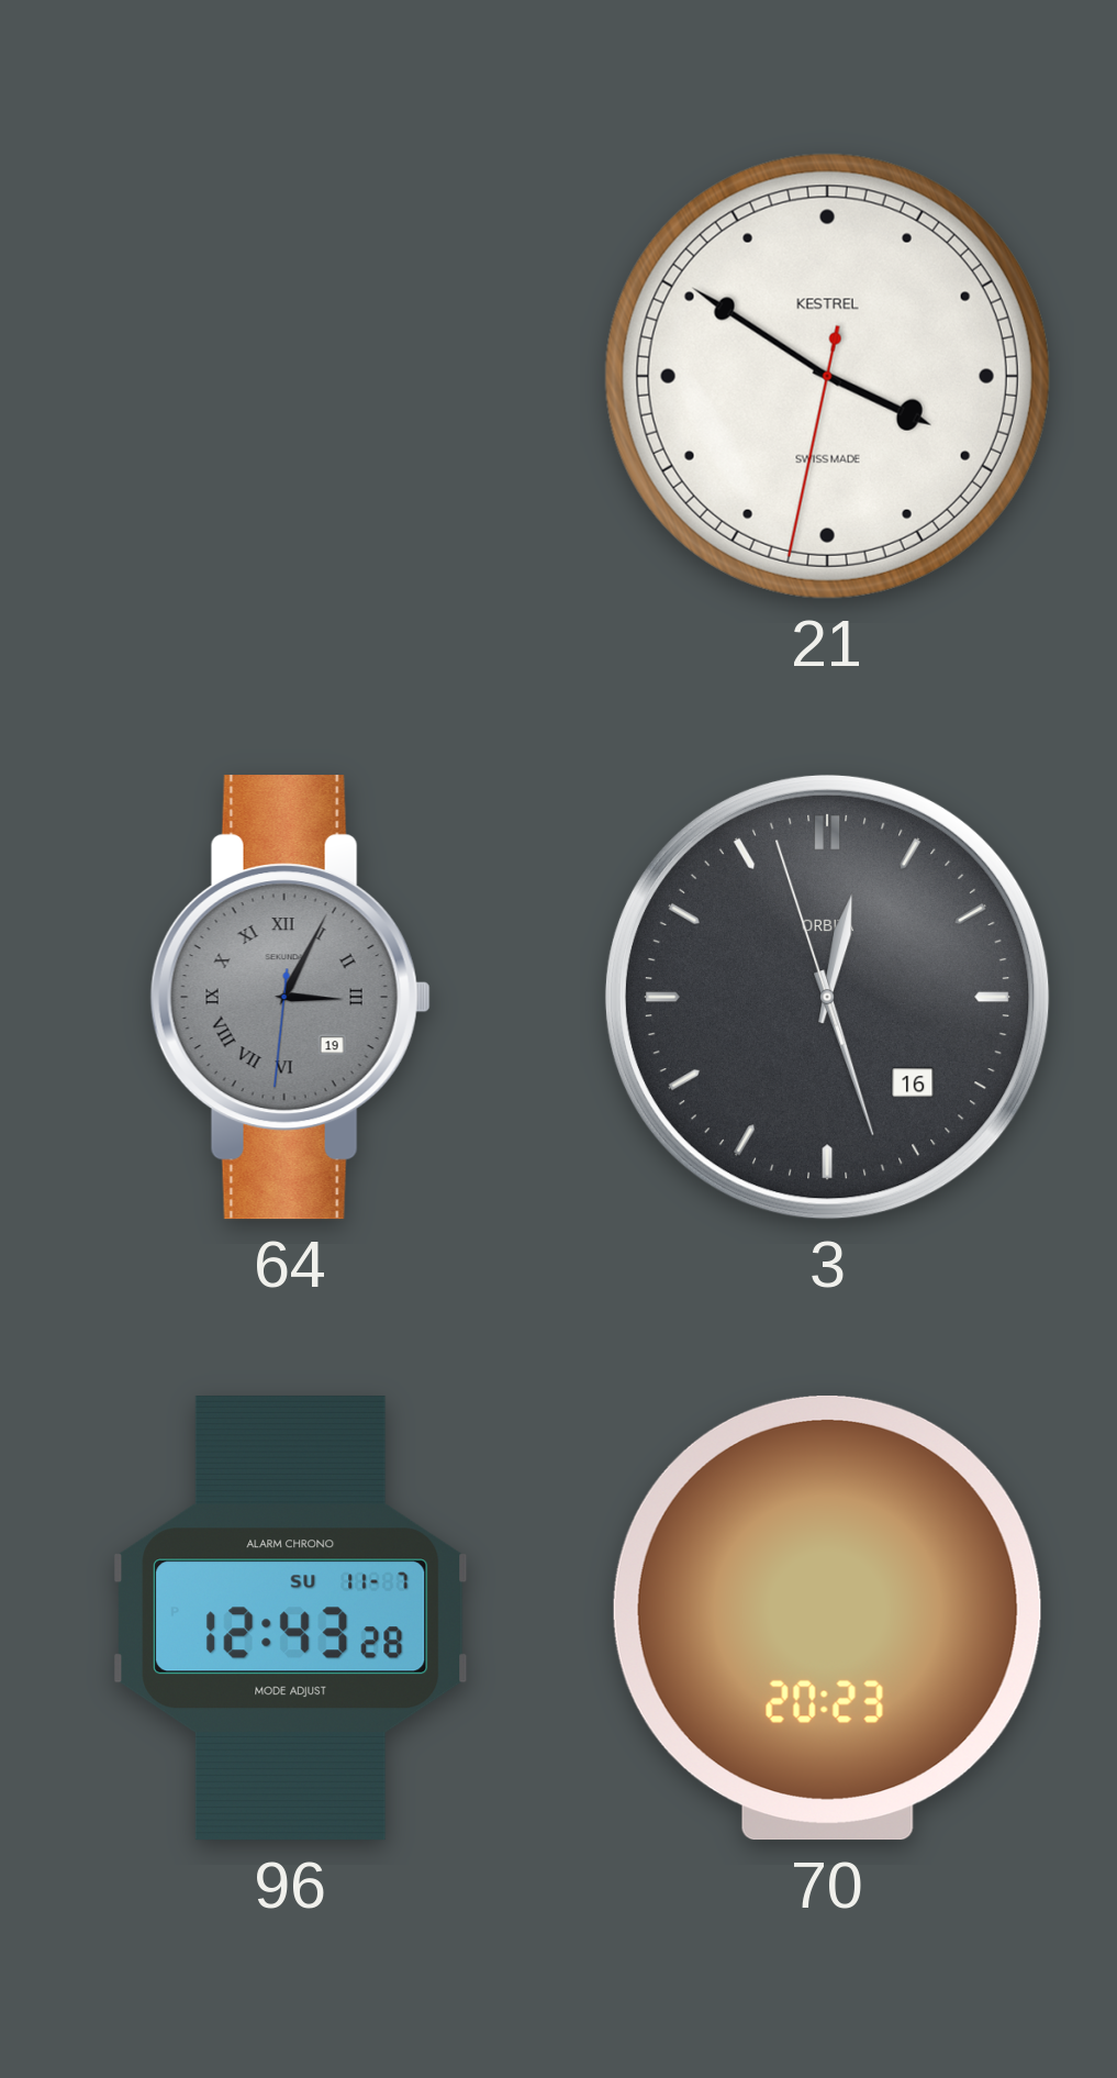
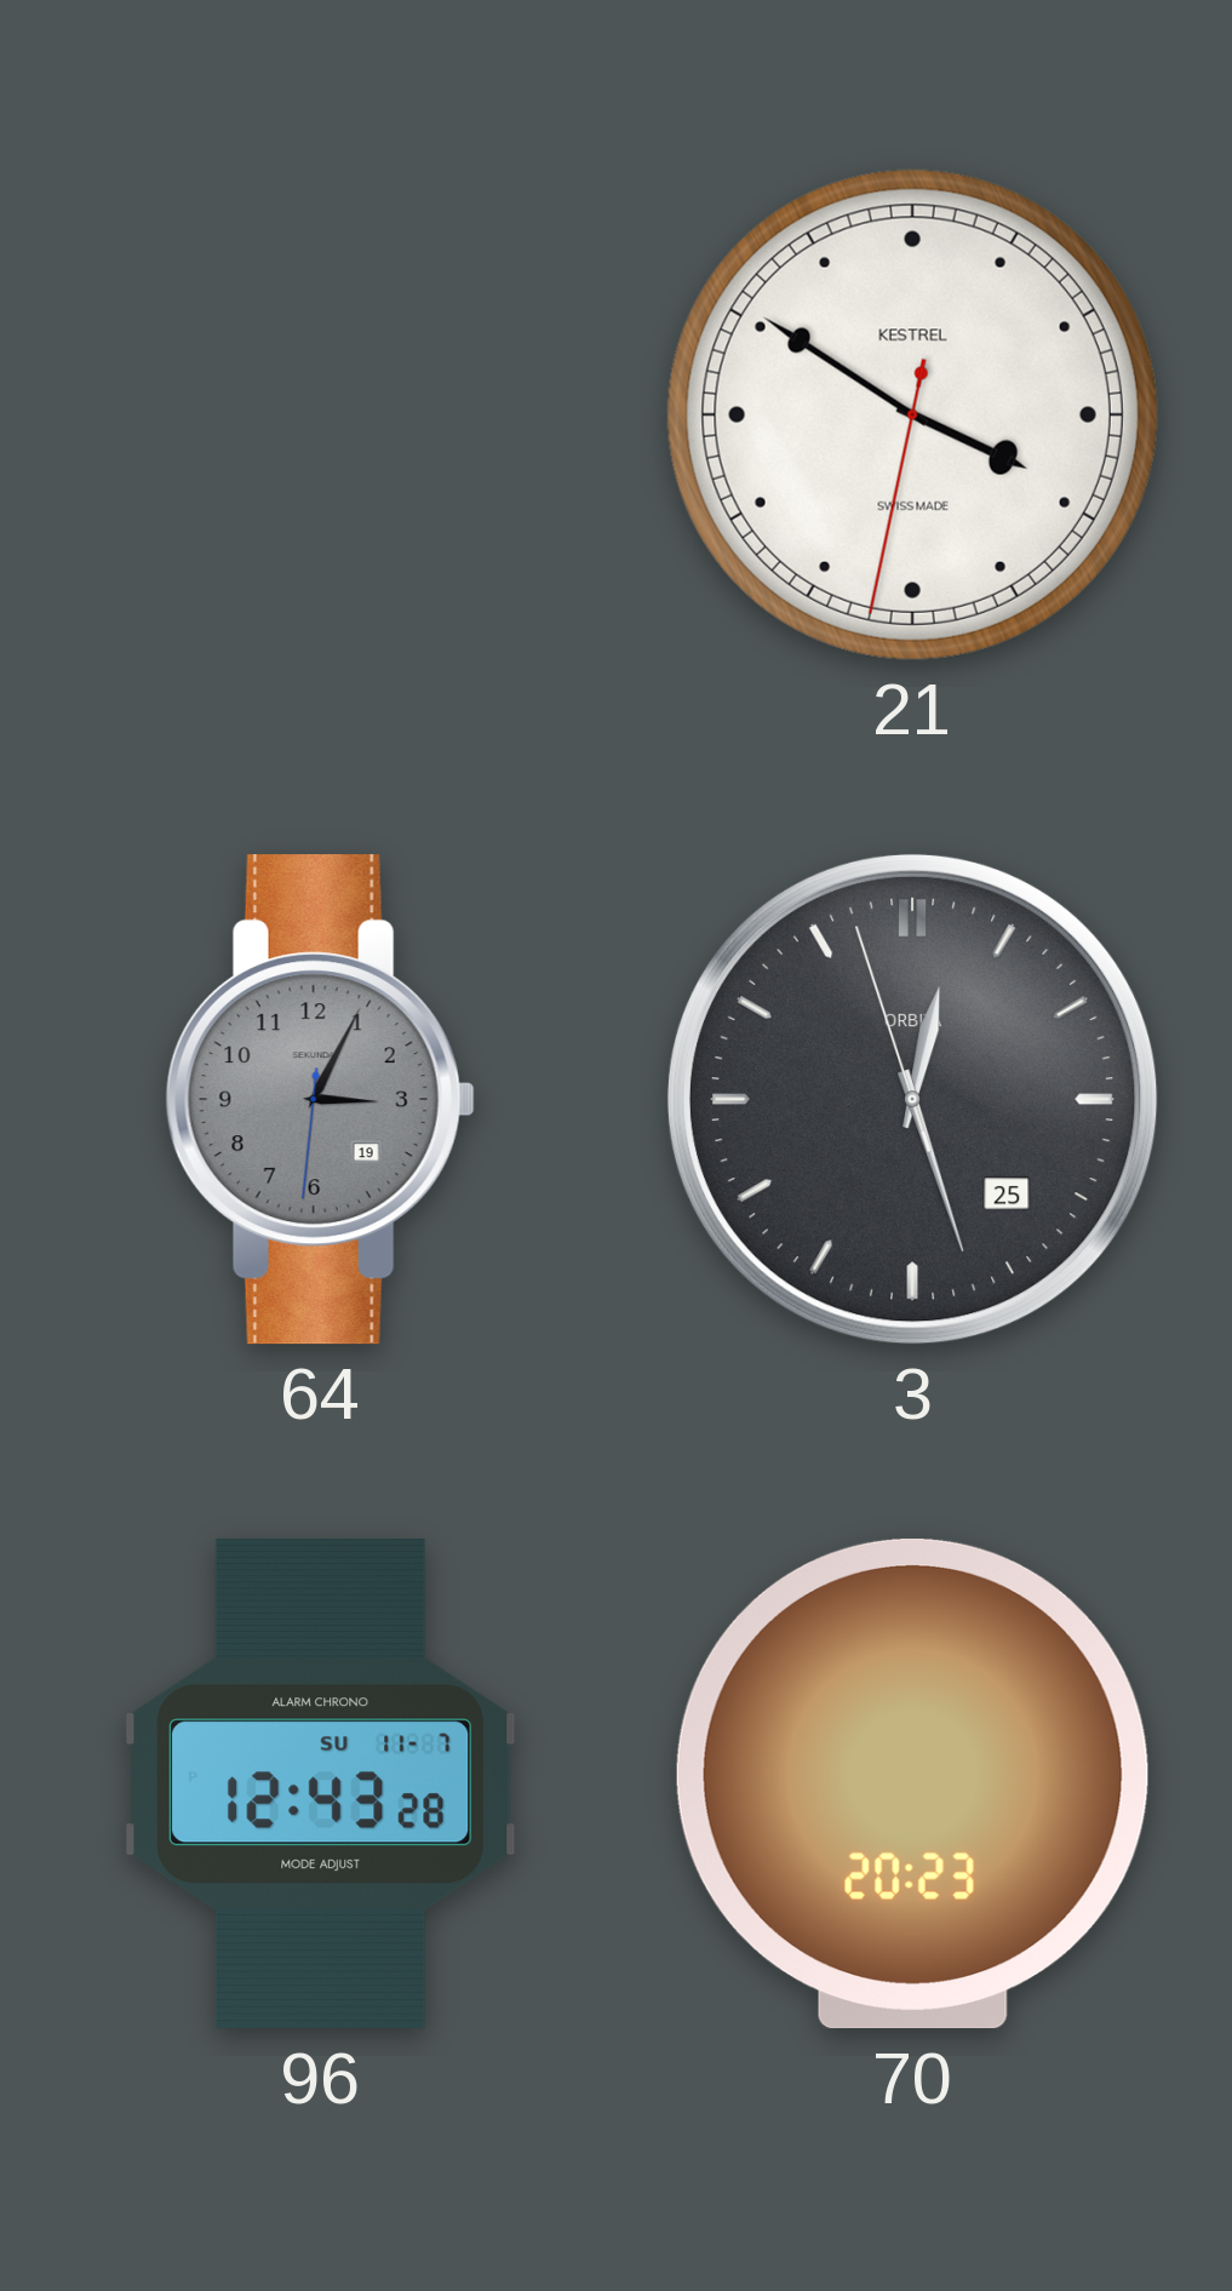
64 numerals: Roman -> Arabic (320, 1100)
3 date: 16 -> 25 (912, 1099)
